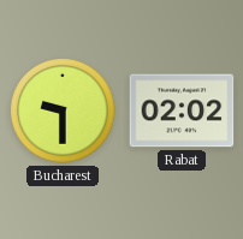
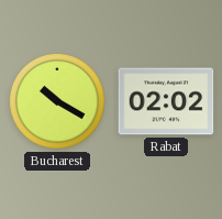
Bucharest: 9:30 -> 10:20 (57, 101)
